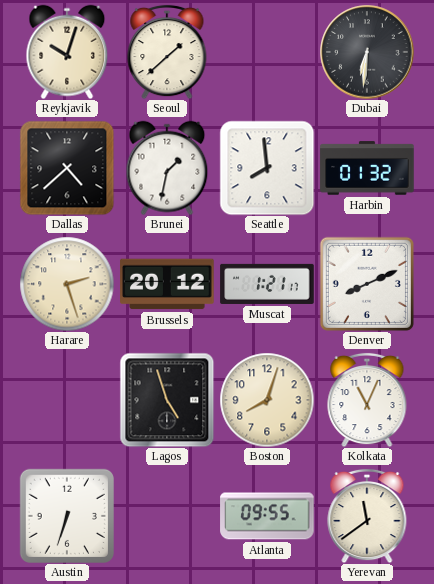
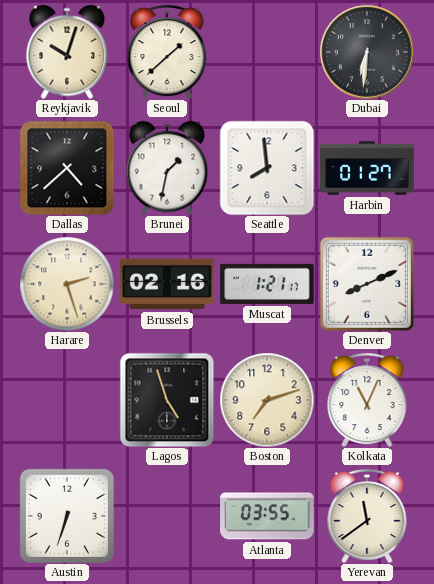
Harbin: 01:32 -> 01:27 (367, 168)
Brussels: 20:12 -> 02:16 (167, 284)
Boston: 8:03 -> 7:12 (267, 400)
Atlanta: 09:55 -> 03:55 (267, 516)
